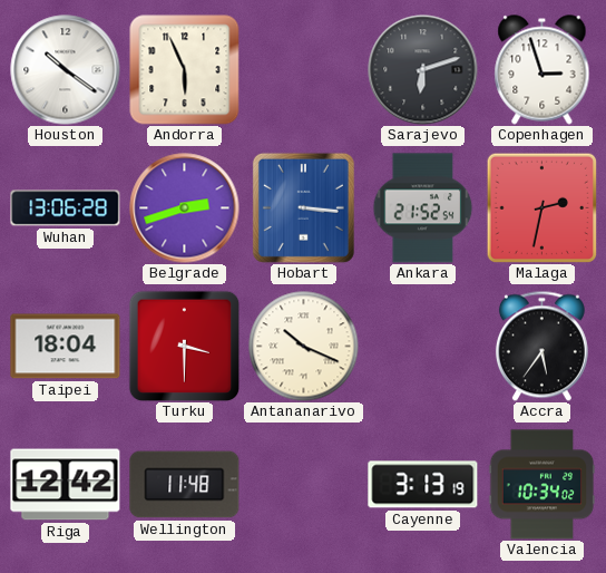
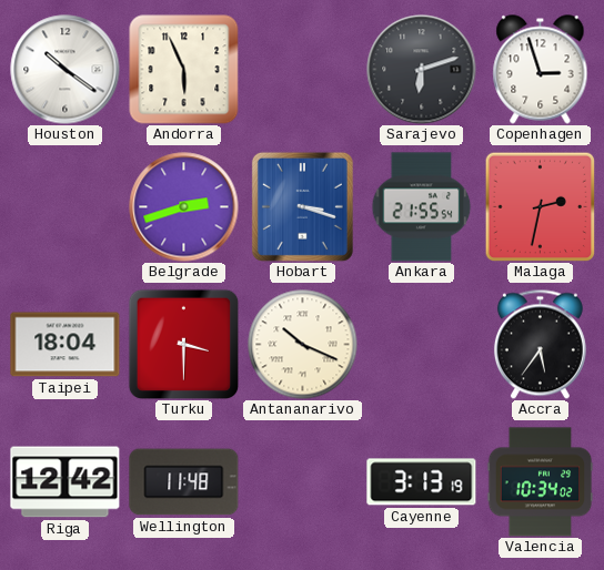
Wuhan: 13:06 -> none (66, 208)
Hobart: 3:16 -> 3:18 (302, 206)
Ankara: 21:52 -> 21:55 (422, 207)
